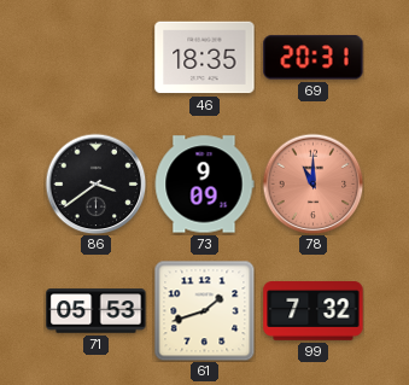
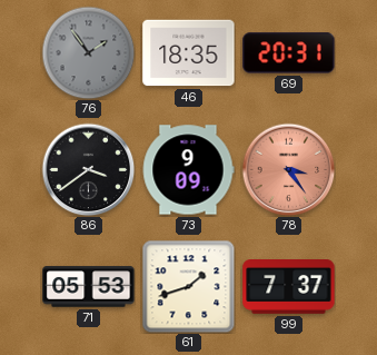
76: none -> 1:54 (88, 52)
78: 11:00 -> 3:24 (288, 169)
99: 7:32 -> 7:37 (289, 287)
